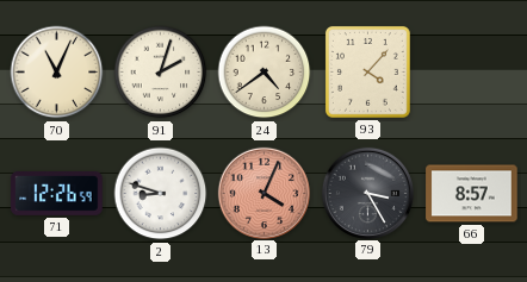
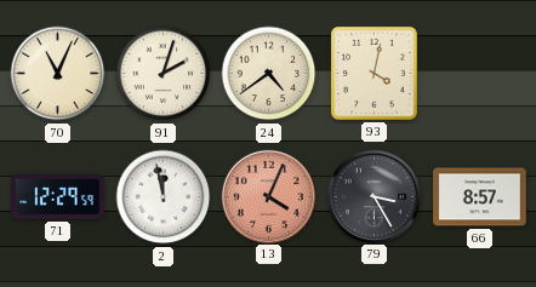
93: 4:07 -> 4:02 (374, 73)
71: 12:26 -> 12:29 (58, 197)
2: 8:48 -> 11:58 (164, 197)
